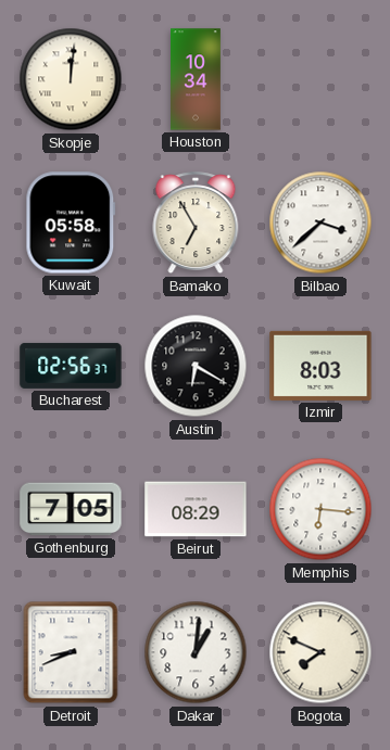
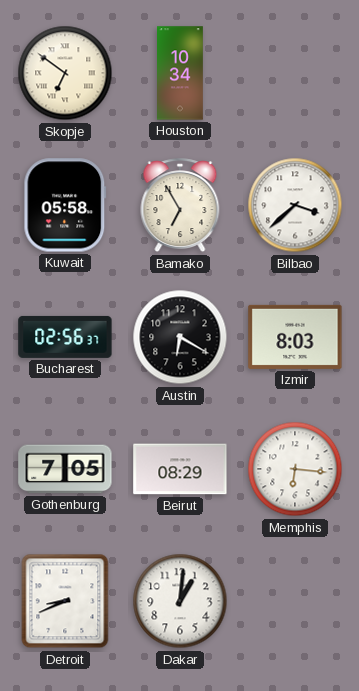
Skopje: 12:01 -> 6:51 (65, 73)
Bogota: 7:49 -> none (320, 652)
